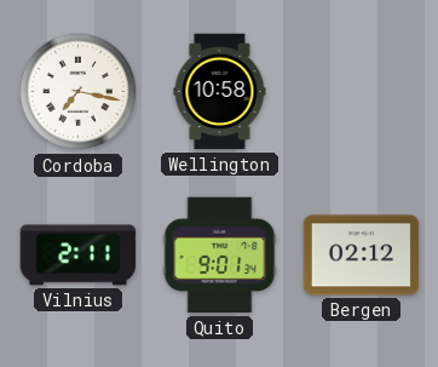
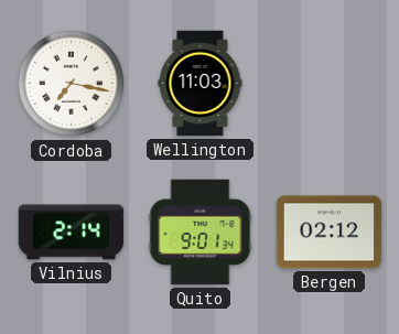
Wellington: 10:58 -> 11:03 (201, 84)
Vilnius: 2:11 -> 2:14 (72, 233)
